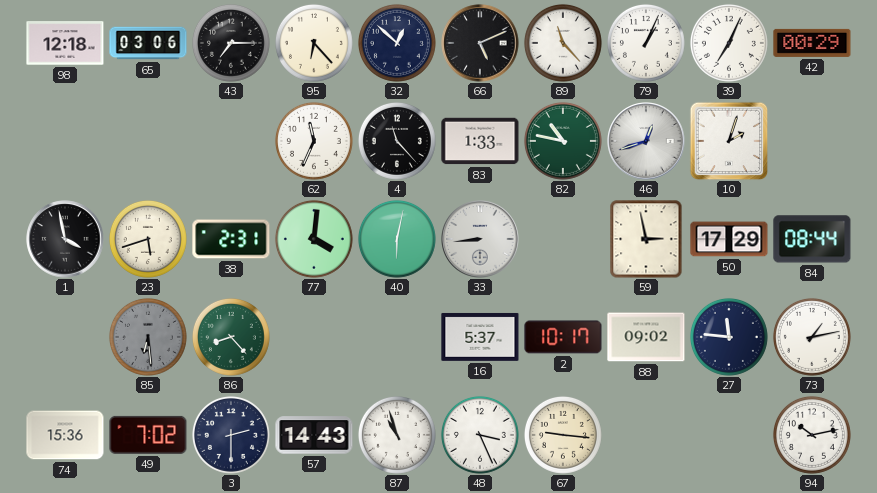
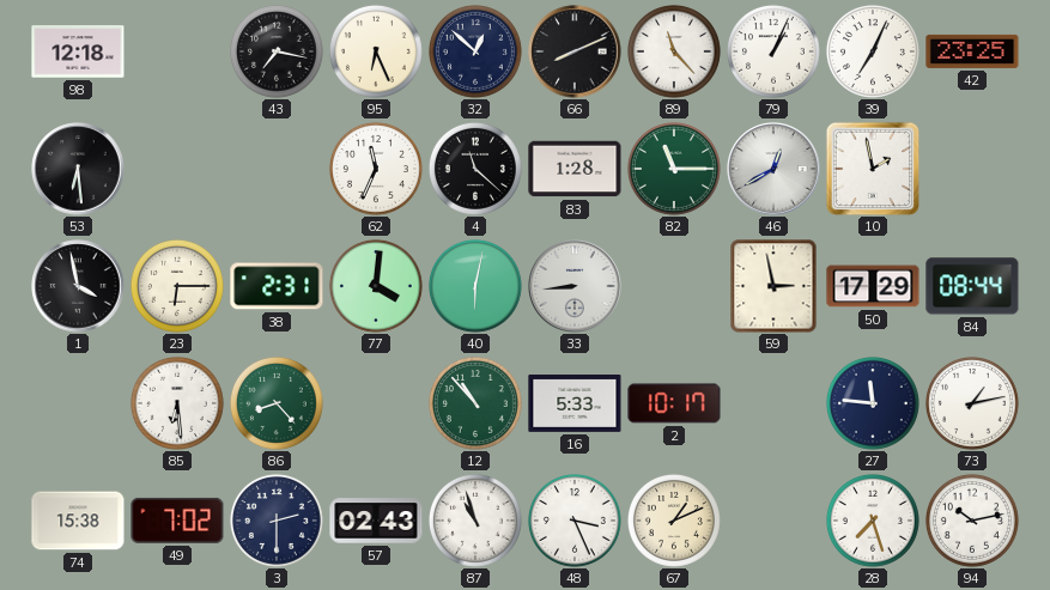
65: 03:06 -> none (148, 43)
43: 7:15 -> 7:17 (277, 51)
95: 6:23 -> 6:26 (376, 51)
66: 5:11 -> 8:11 (575, 51)
42: 00:29 -> 23:25 (972, 51)
53: none -> 6:29 (78, 169)
4: 11:23 -> 11:22 (475, 169)
83: 1:33 -> 1:28 (575, 169)
82: 10:47 -> 11:15 (674, 169)
46: 12:42 -> 12:40 (773, 169)
10: 2:03 -> 1:58 (873, 169)
23: 5:42 -> 6:15 (177, 286)
85 dial: grey -> white (177, 403)
12: none -> 10:53 (475, 403)
16: 5:37 -> 5:33 (575, 403)
88: 09:02 -> none (646, 337)
74: 15:36 -> 15:38 (78, 521)
57: 14:43 -> 02:43 (376, 521)
67: 9:16 -> 1:11 (674, 521)
28: none -> 7:27 (873, 521)
